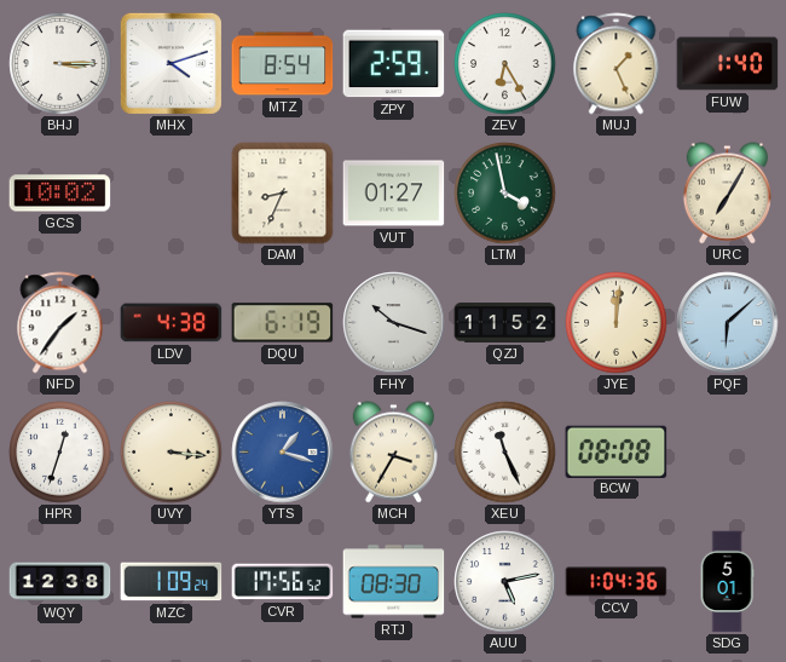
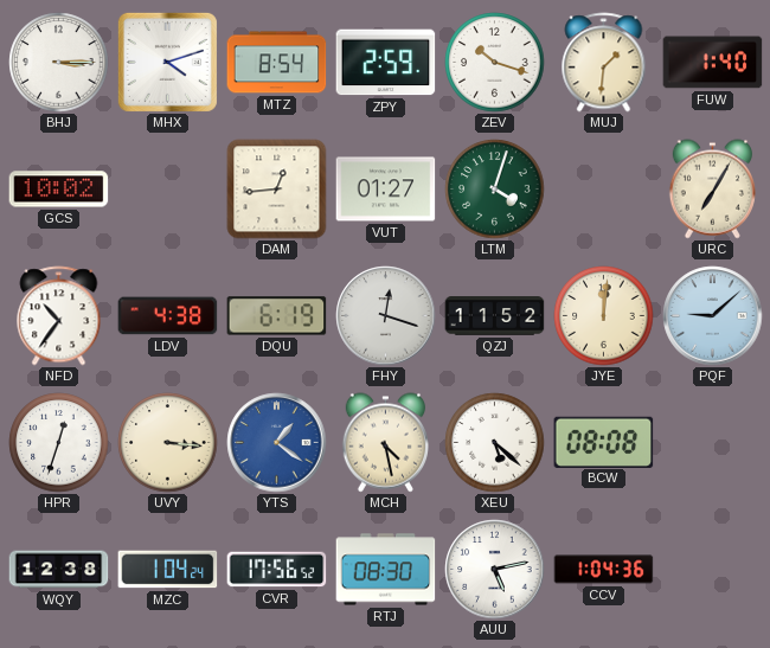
ZEV: 6:25 -> 10:18 (495, 63)
MUJ: 1:26 -> 1:31 (604, 63)
DAM: 8:34 -> 12:44 (277, 190)
LTM: 3:58 -> 4:03 (495, 190)
NFD: 1:36 -> 10:36 (59, 316)
FHY: 10:18 -> 12:18 (386, 316)
PQF: 6:08 -> 9:08 (713, 316)
YTS: 1:18 -> 1:21 (277, 443)
MCH: 3:35 -> 4:28 (385, 443)
XEU: 11:26 -> 5:22 (495, 443)
MZC: 1:09 -> 1:04 (168, 570)
SDG: 5:01 -> none (727, 582)
